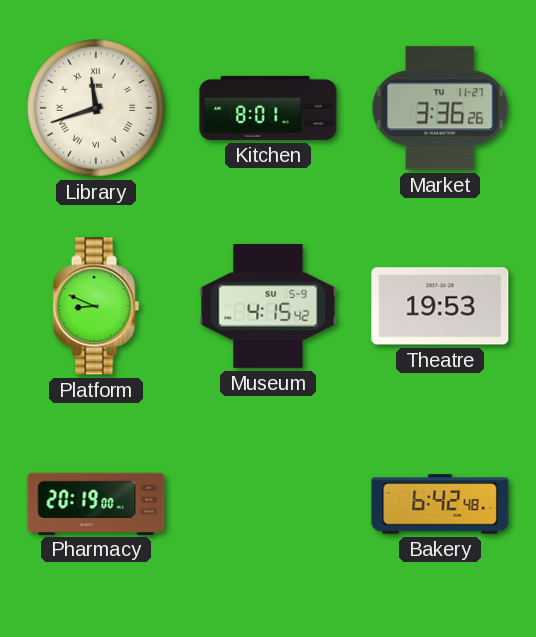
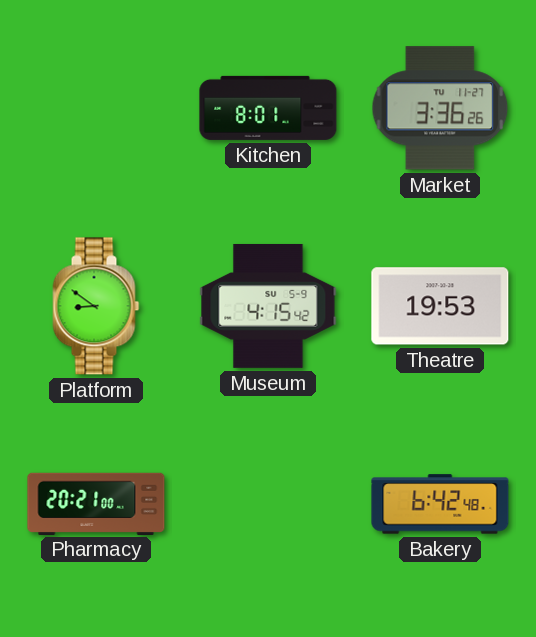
Library: 11:42 -> none (96, 108)
Platform: 8:49 -> 8:51 (96, 306)
Pharmacy: 20:19 -> 20:21 (96, 503)
